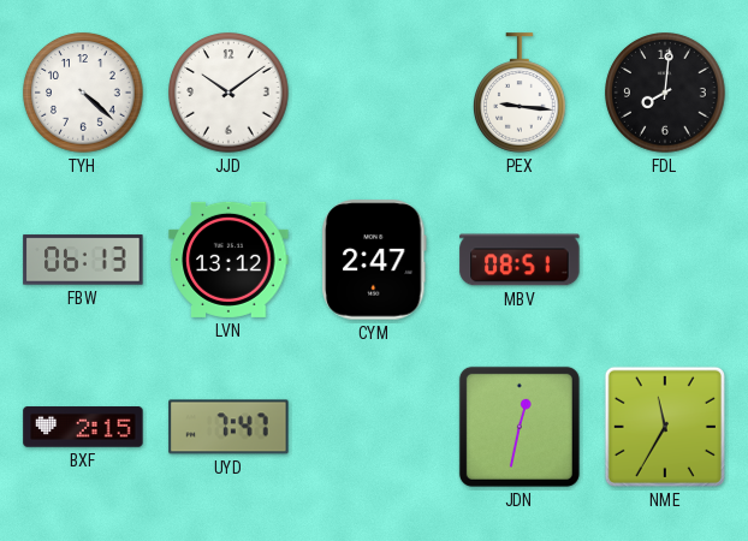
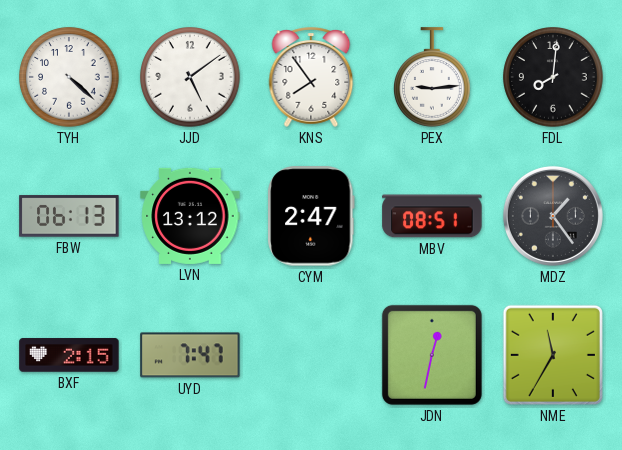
JJD: 10:09 -> 5:09 (190, 77)
KNS: none -> 7:54 (311, 78)
PEX: 9:16 -> 9:14 (433, 77)
MDZ: none -> 1:24 (553, 216)
